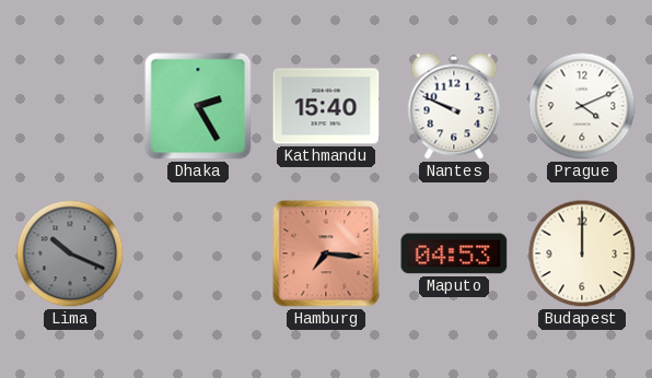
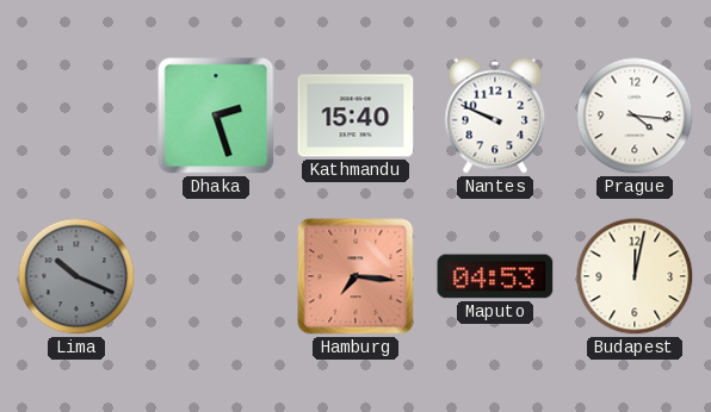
Dhaka: 2:25 -> 2:27 (216, 116)
Prague: 4:11 -> 4:16 (635, 116)
Budapest: 12:00 -> 12:02 (635, 276)
